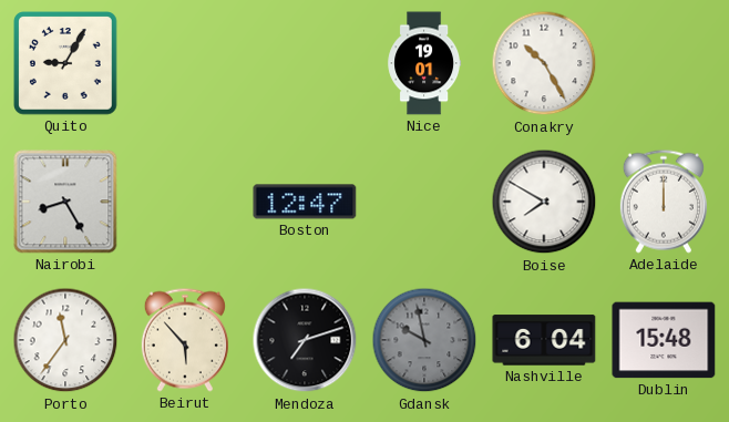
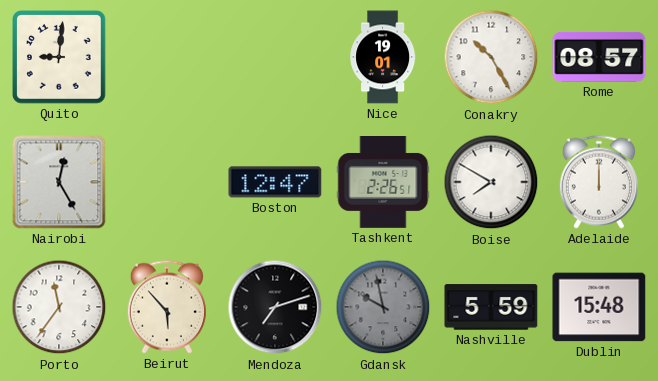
Quito: 9:05 -> 9:01 (60, 58)
Rome: none -> 08:57 (599, 57)
Nairobi: 8:25 -> 12:25 (59, 182)
Tashkent: none -> 2:26 (383, 183)
Nashville: 6:04 -> 5:59 (491, 307)
